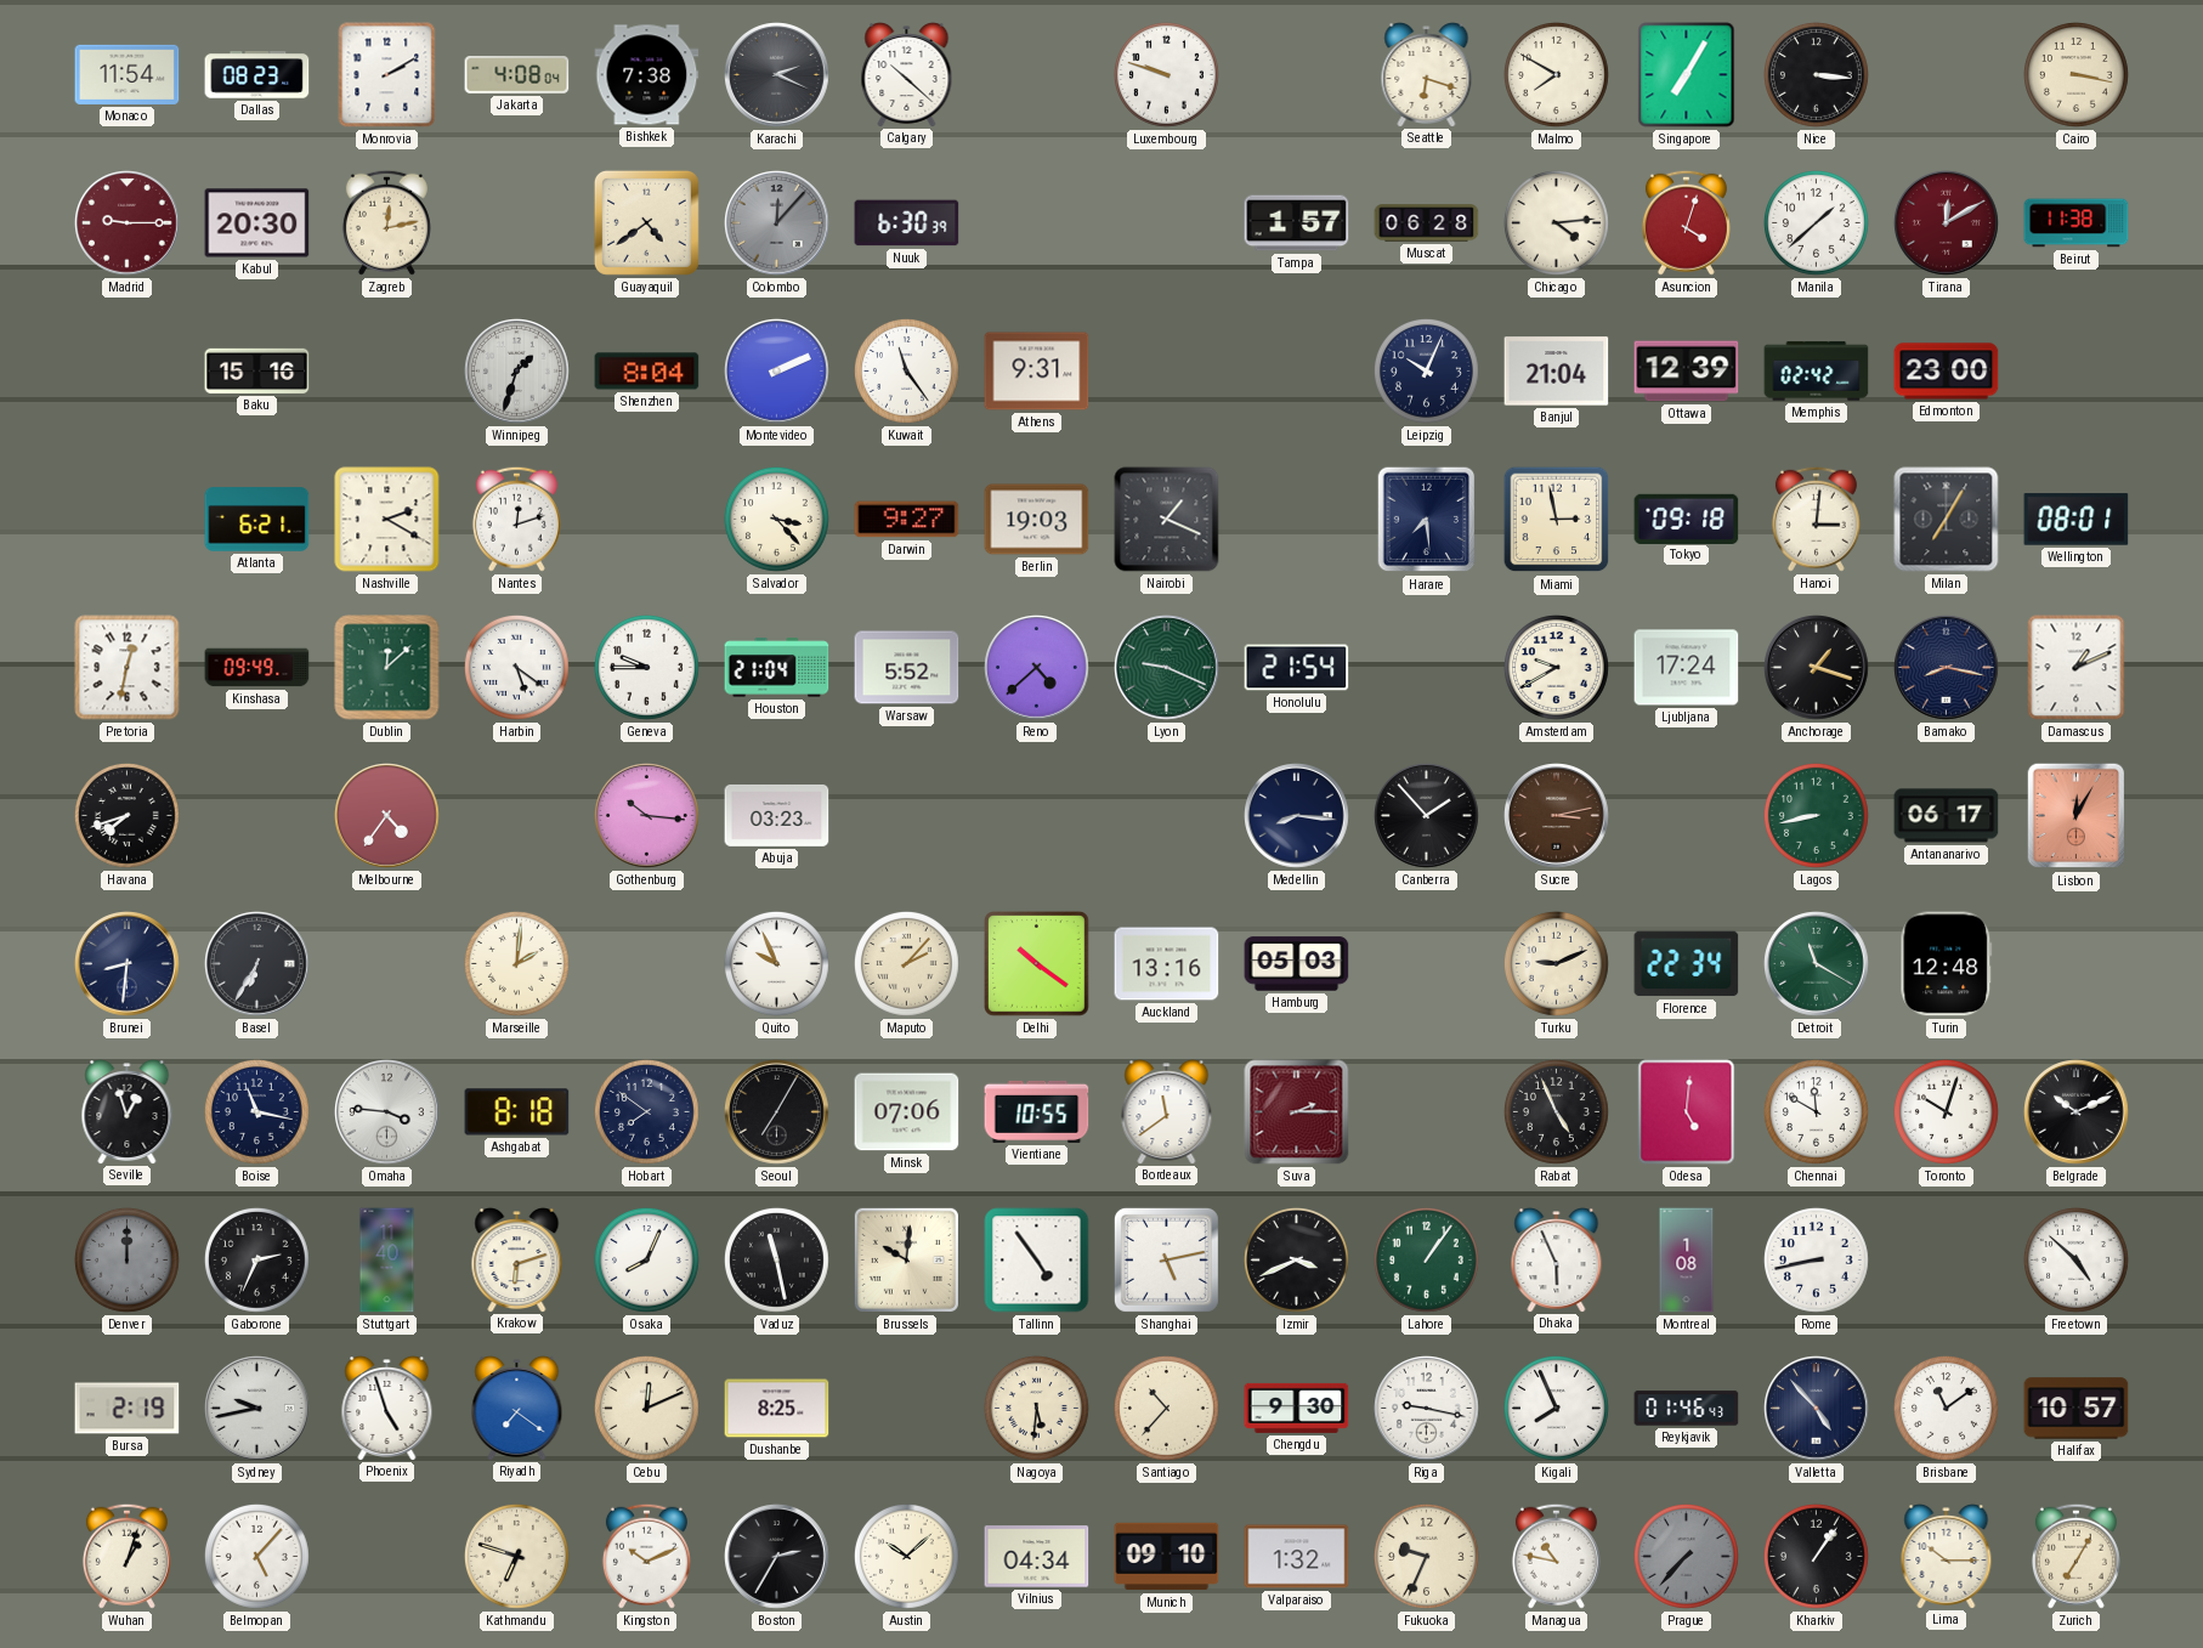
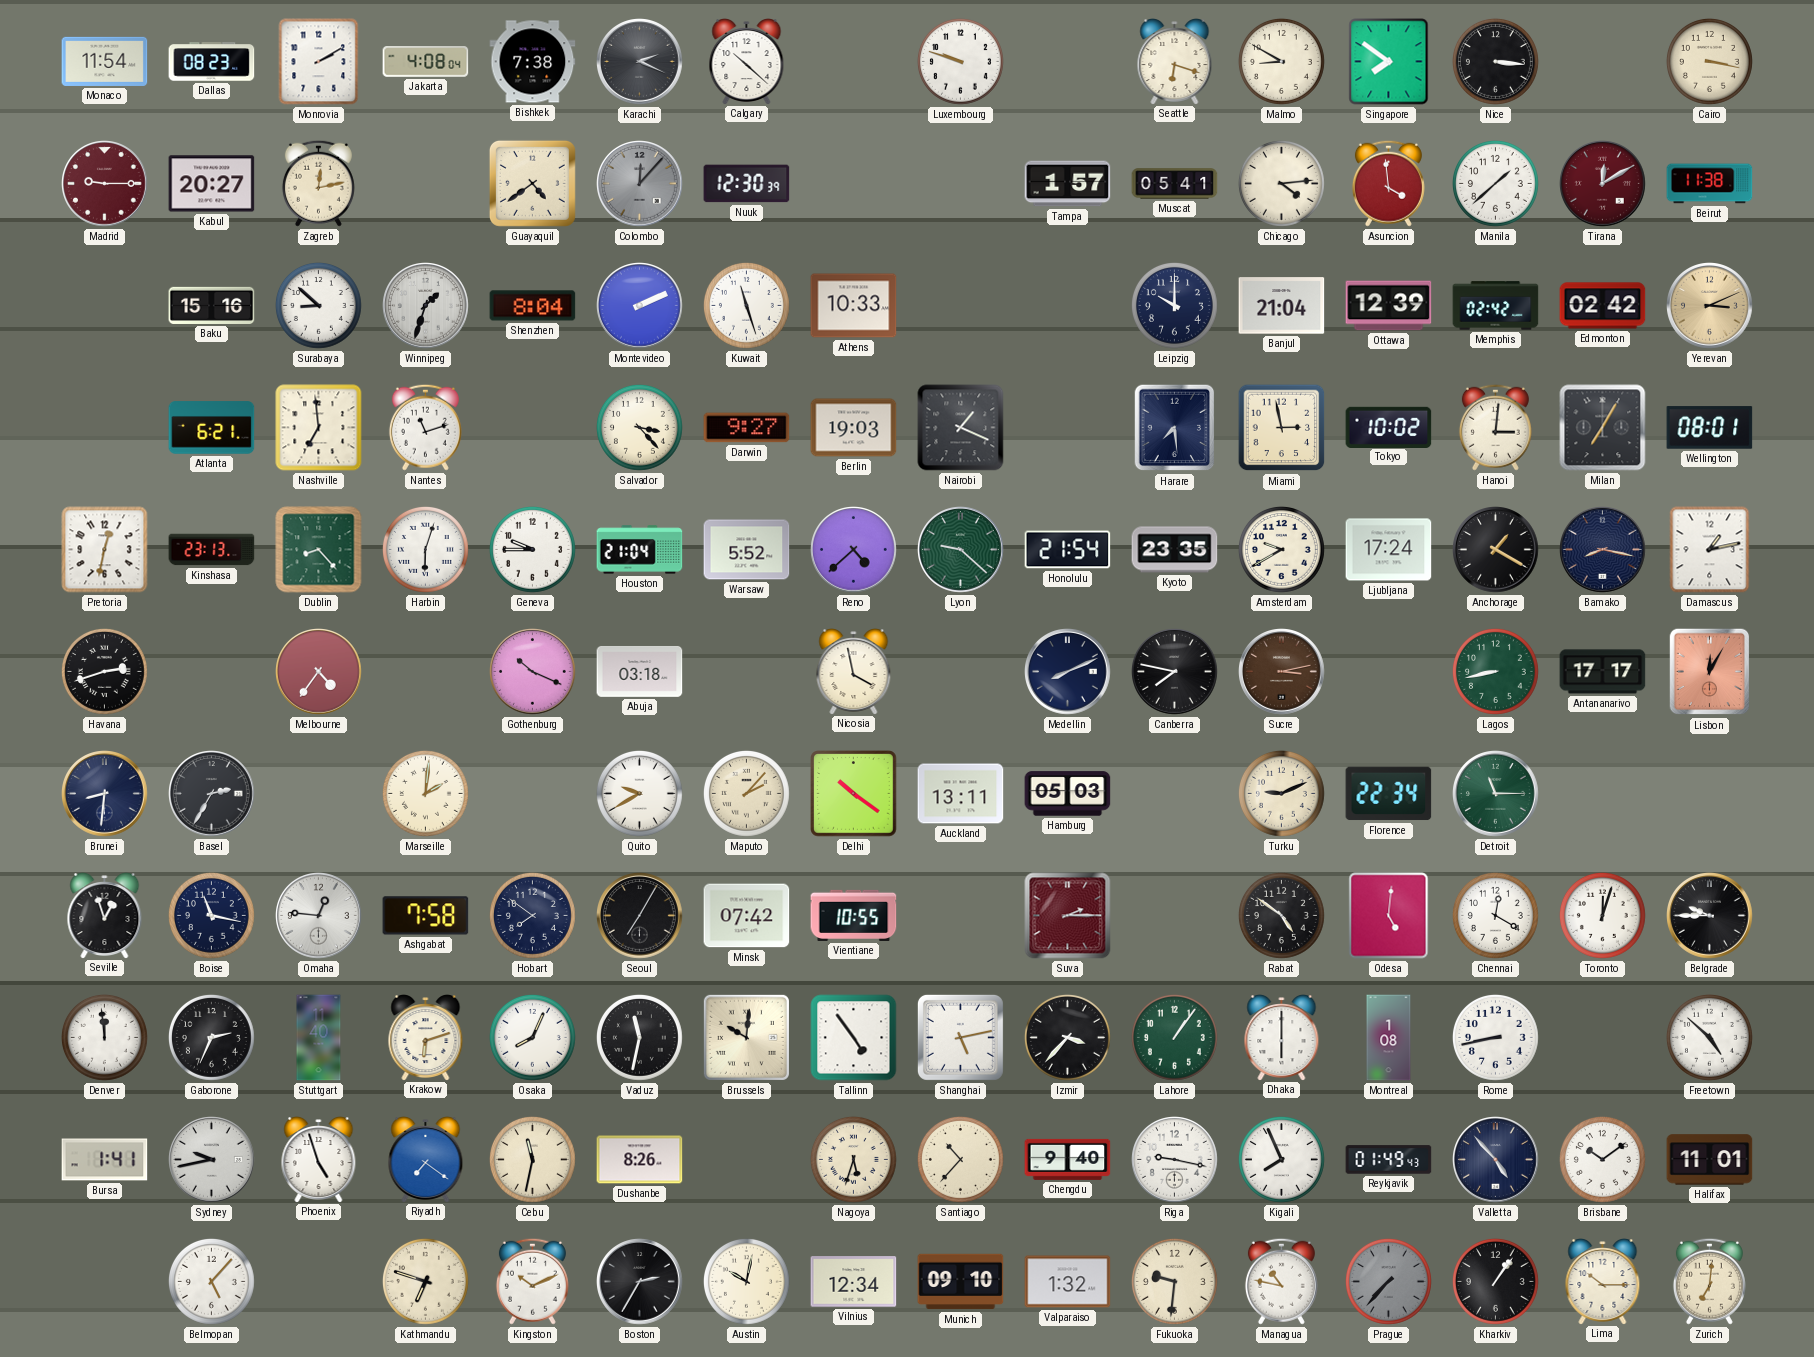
Malmo: 7:50 -> 8:50 (1281, 61)
Singapore: 7:05 -> 7:51 (1389, 62)
Kabul: 20:30 -> 20:27 (212, 184)
Nuuk: 6:30 -> 12:30 (747, 184)
Muscat: 06:28 -> 05:41 (1175, 184)
Asuncion: 4:03 -> 3:59 (1388, 183)
Surabaya: none -> 8:52 (318, 305)
Kuwait: 11:24 -> 11:27 (746, 305)
Athens: 9:31 -> 10:33 (854, 306)
Leipzig: 10:04 -> 10:00 (1174, 305)
Edmonton: 23:00 -> 02:42 (1603, 306)
Yerevan: none -> 3:11 (1710, 306)
Nashville: 2:20 -> 6:59 (319, 428)
Nantes: 12:12 -> 11:12 (425, 427)
Tokyo: 09:18 -> 10:02 (1389, 427)
Kinshasa: 09:49 -> 23:13 (212, 550)
Dublin: 12:08 -> 8:23 (319, 550)
Harbin: 5:21 -> 6:03 (425, 549)
Lyon: 9:19 -> 9:22 (961, 550)
Kyoto: none -> 23:35 (1175, 550)
Anchorage: 1:18 -> 1:20 (1496, 550)
Damascus: 1:11 -> 1:13 (1710, 550)
Havana: 7:42 -> 2:42 (104, 671)
Gothenburg: 10:16 -> 10:19 (533, 672)
Abuja: 03:23 -> 03:18 (640, 671)
Nicosia: none -> 3:58 (854, 672)
Medellin: 8:16 -> 8:11 (1068, 672)
Canberra: 1:53 -> 7:47 (1175, 672)
Antananarivo: 06:17 -> 17:17 (1603, 672)
Basel: 6:35 -> 2:35 (212, 794)
Quito: 9:56 -> 9:40 (639, 793)
Auckland: 13:16 -> 13:11 (961, 794)
Detroit: 11:20 -> 11:15 (1496, 794)
Turin: 12:48 -> none (1947, 964)
Omaha: 3:46 -> 12:46 (319, 916)
Ashgabat: 8:18 -> 7:58 (426, 916)
Minsk: 07:06 -> 07:42 (747, 916)
Bordeaux: 11:39 -> none (1167, 1112)
Rabat: 4:56 -> 4:51 (1281, 915)
Chennai: 11:50 -> 12:20 (1495, 915)
Toronto: 10:03 -> 12:03 (1602, 915)
Belgrade: 10:11 -> 9:45 (1710, 916)
Denver: 12:00 -> 11:59 (104, 1037)
Denver dial: grey -> white (104, 1037)
Vaduz: 11:28 -> 11:32 (639, 1037)
Izmir: 3:41 -> 3:37 (1067, 1037)
Dhaka: 5:56 -> 6:00 (1282, 1038)
Bursa: 2:19 -> 1:41 (105, 1160)
Cebu: 12:11 -> 11:32 (532, 1159)
Dushanbe: 8:25 -> 8:26 (640, 1160)
Nagoya: 5:31 -> 5:33 (853, 1159)
Chengdu: 9:30 -> 9:40 (1068, 1159)
Reykjavik: 01:46 -> 01:49 (1389, 1160)
Brisbane: 11:09 -> 10:09 (1602, 1159)
Halifax: 10:57 -> 11:01 (1710, 1160)
Wuhan: 1:03 -> none (126, 1556)
Austin: 10:08 -> 10:02 (746, 1281)
Vilnius: 04:34 -> 12:34 (854, 1282)
Fukuoka: 9:34 -> 9:31 (1174, 1281)
Zurich: 7:05 -> 7:01 (1709, 1281)
